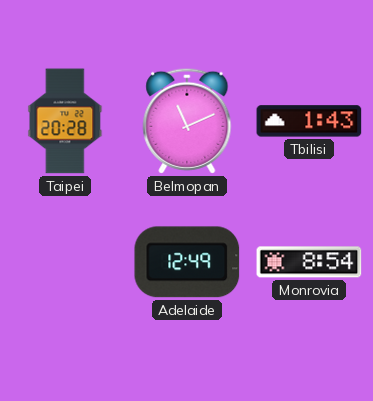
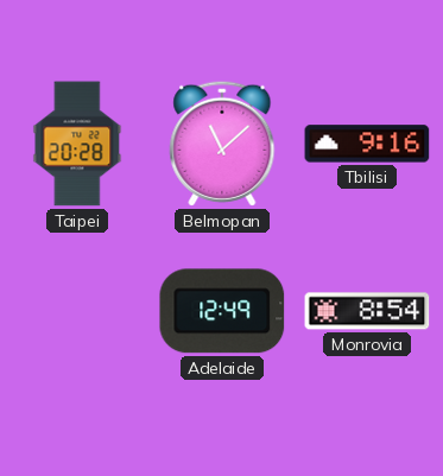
Belmopan: 11:11 -> 11:08 (222, 144)
Tbilisi: 1:43 -> 9:16 (367, 144)
